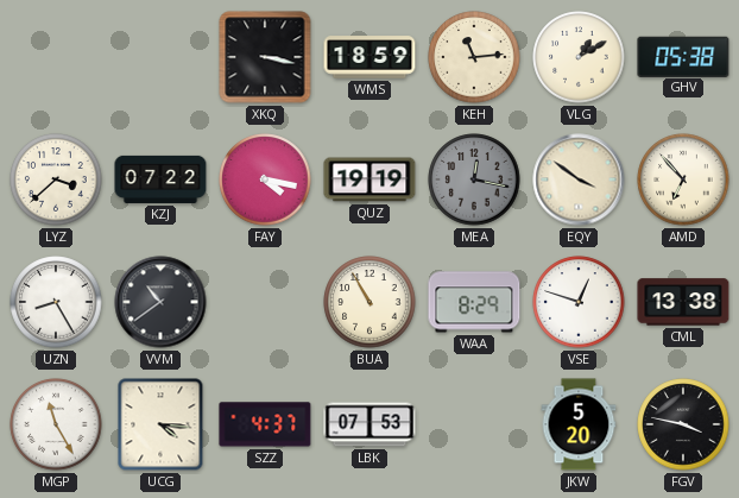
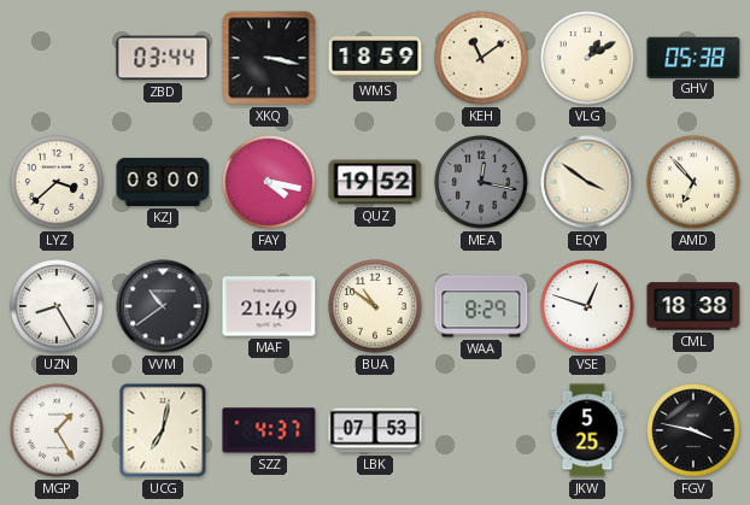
ZBD: none -> 03:44 (163, 58)
KEH: 11:14 -> 11:09 (481, 58)
KZJ: 07:22 -> 08:00 (163, 182)
QUZ: 19:19 -> 19:52 (375, 182)
MAF: none -> 21:49 (269, 306)
BUA: 10:55 -> 10:51 (375, 306)
CML: 13:38 -> 18:38 (693, 306)
MGP: 11:25 -> 1:25 (57, 430)
UCG: 4:16 -> 7:02 (163, 430)
JKW: 5:20 -> 5:25 (587, 430)
